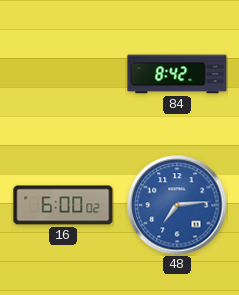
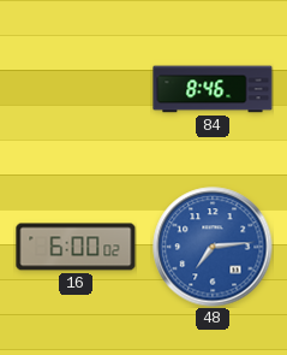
84: 8:42 -> 8:46 (213, 89)
